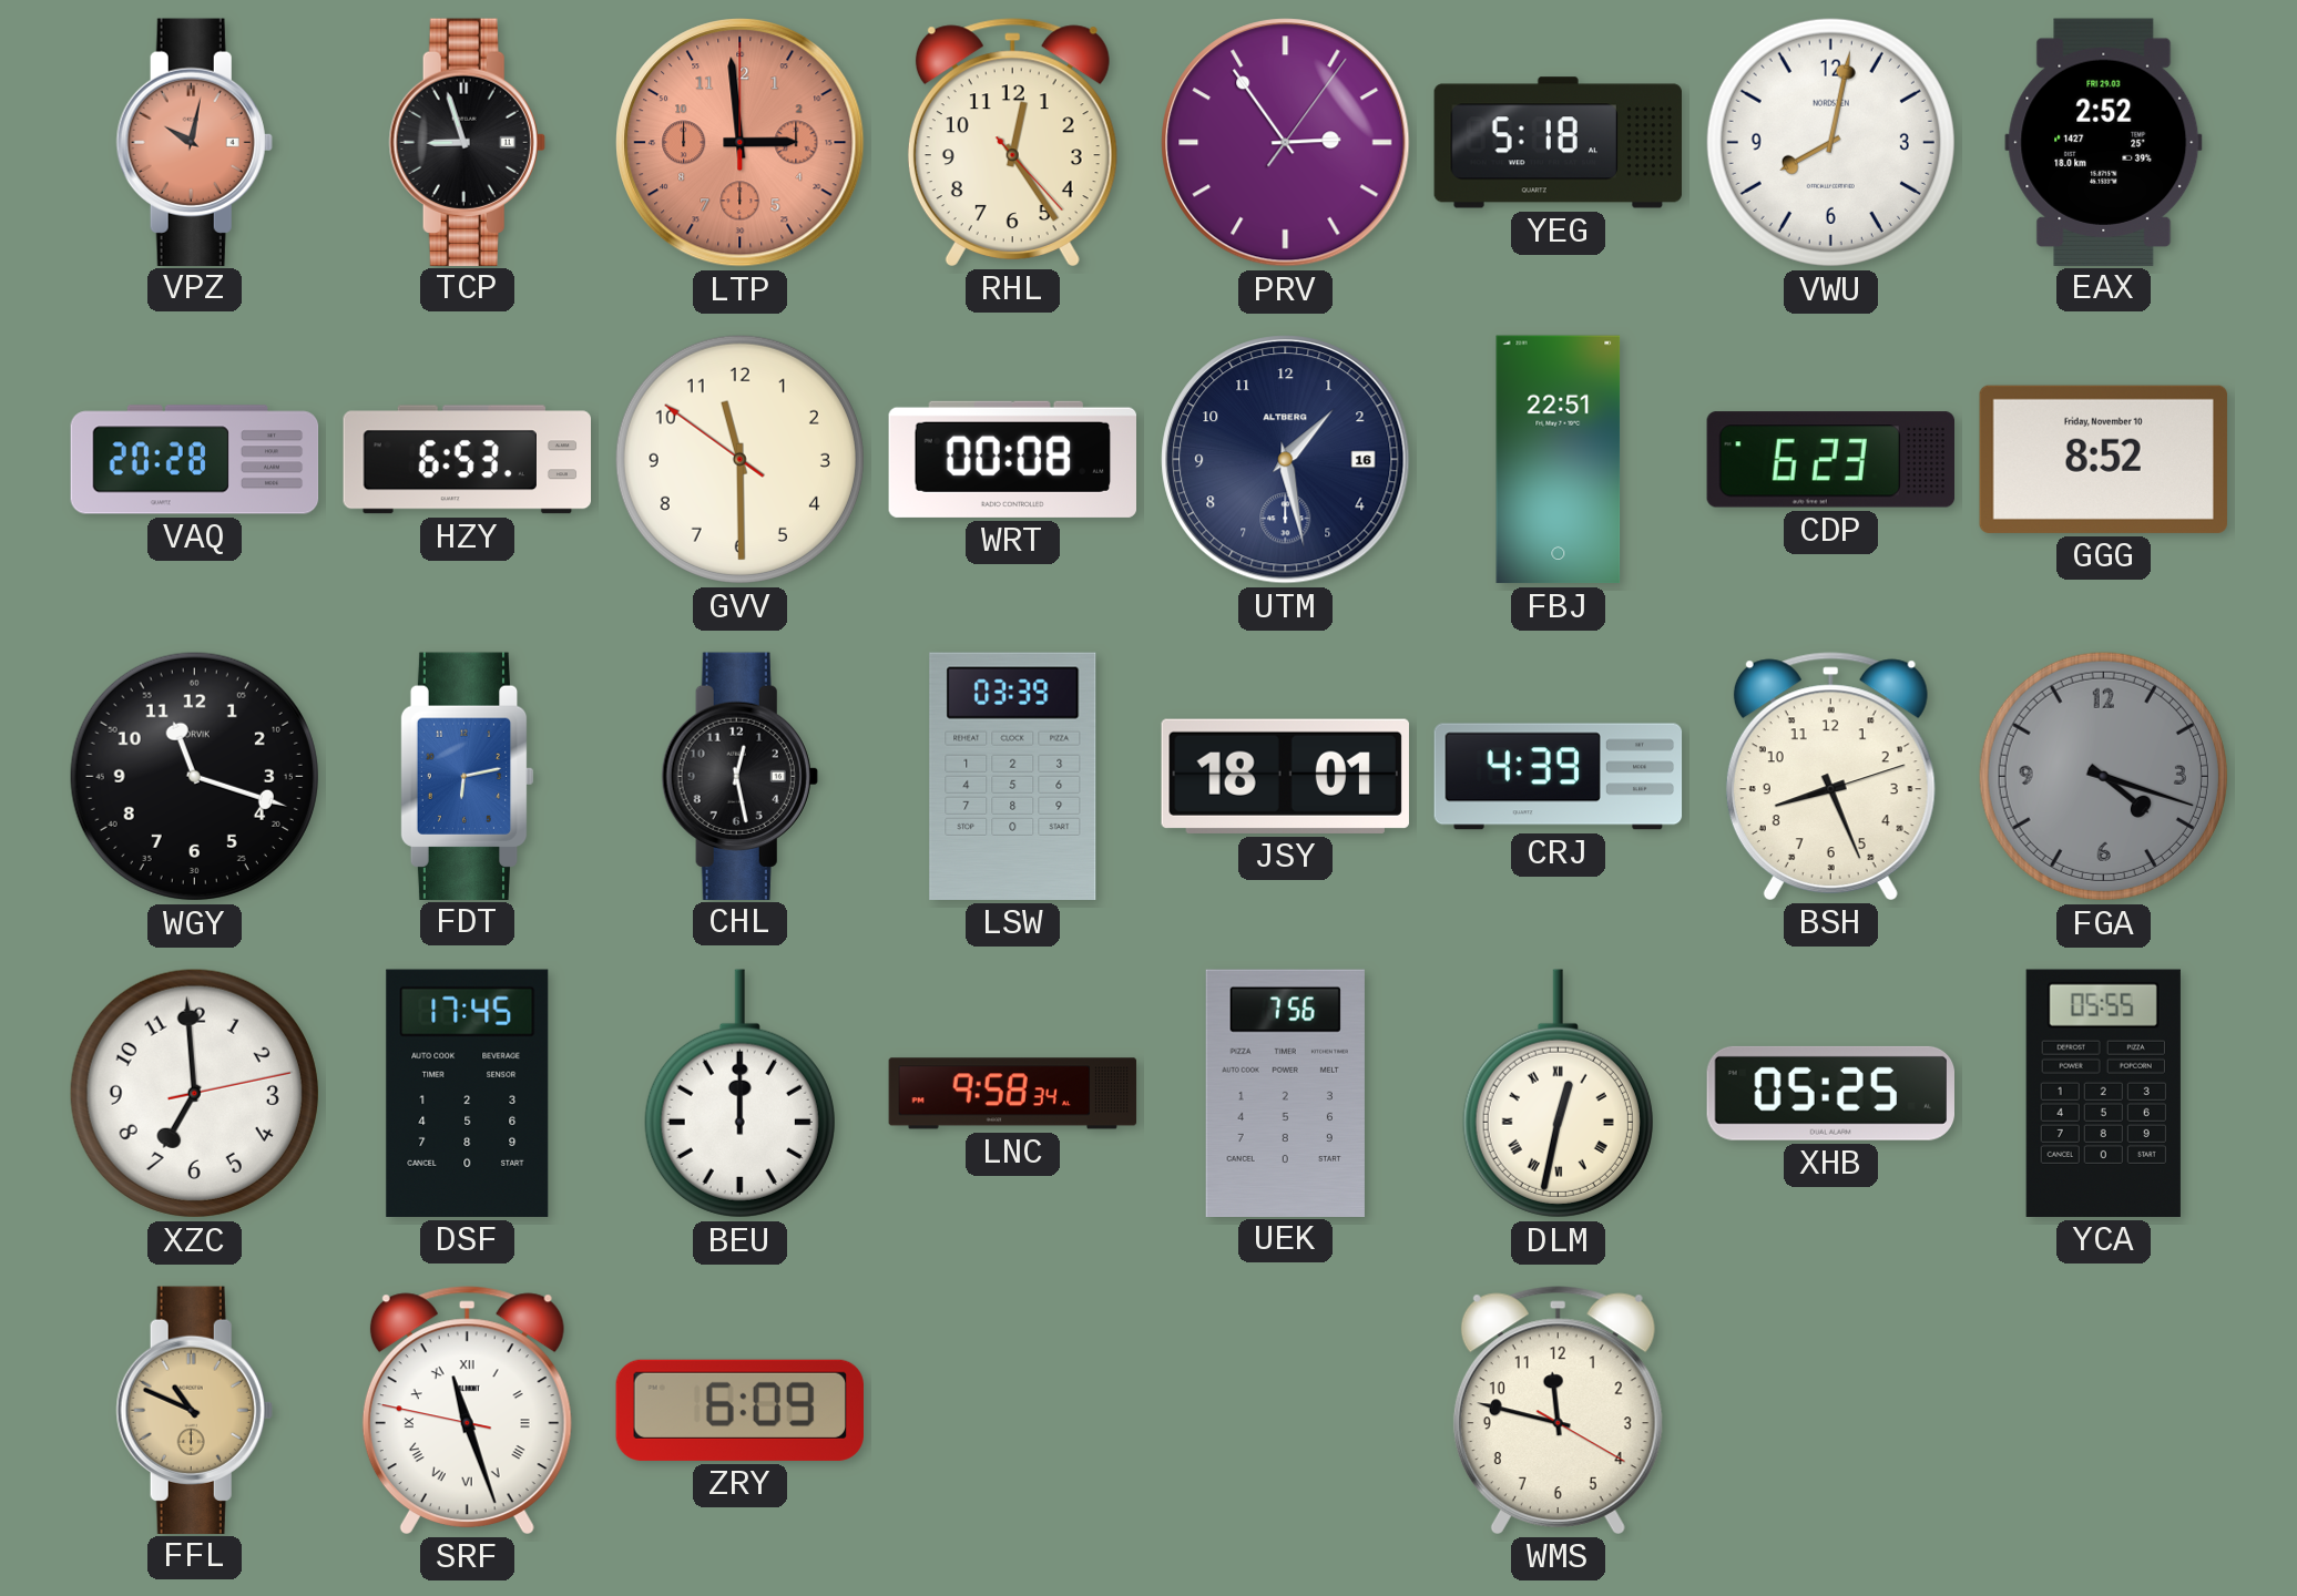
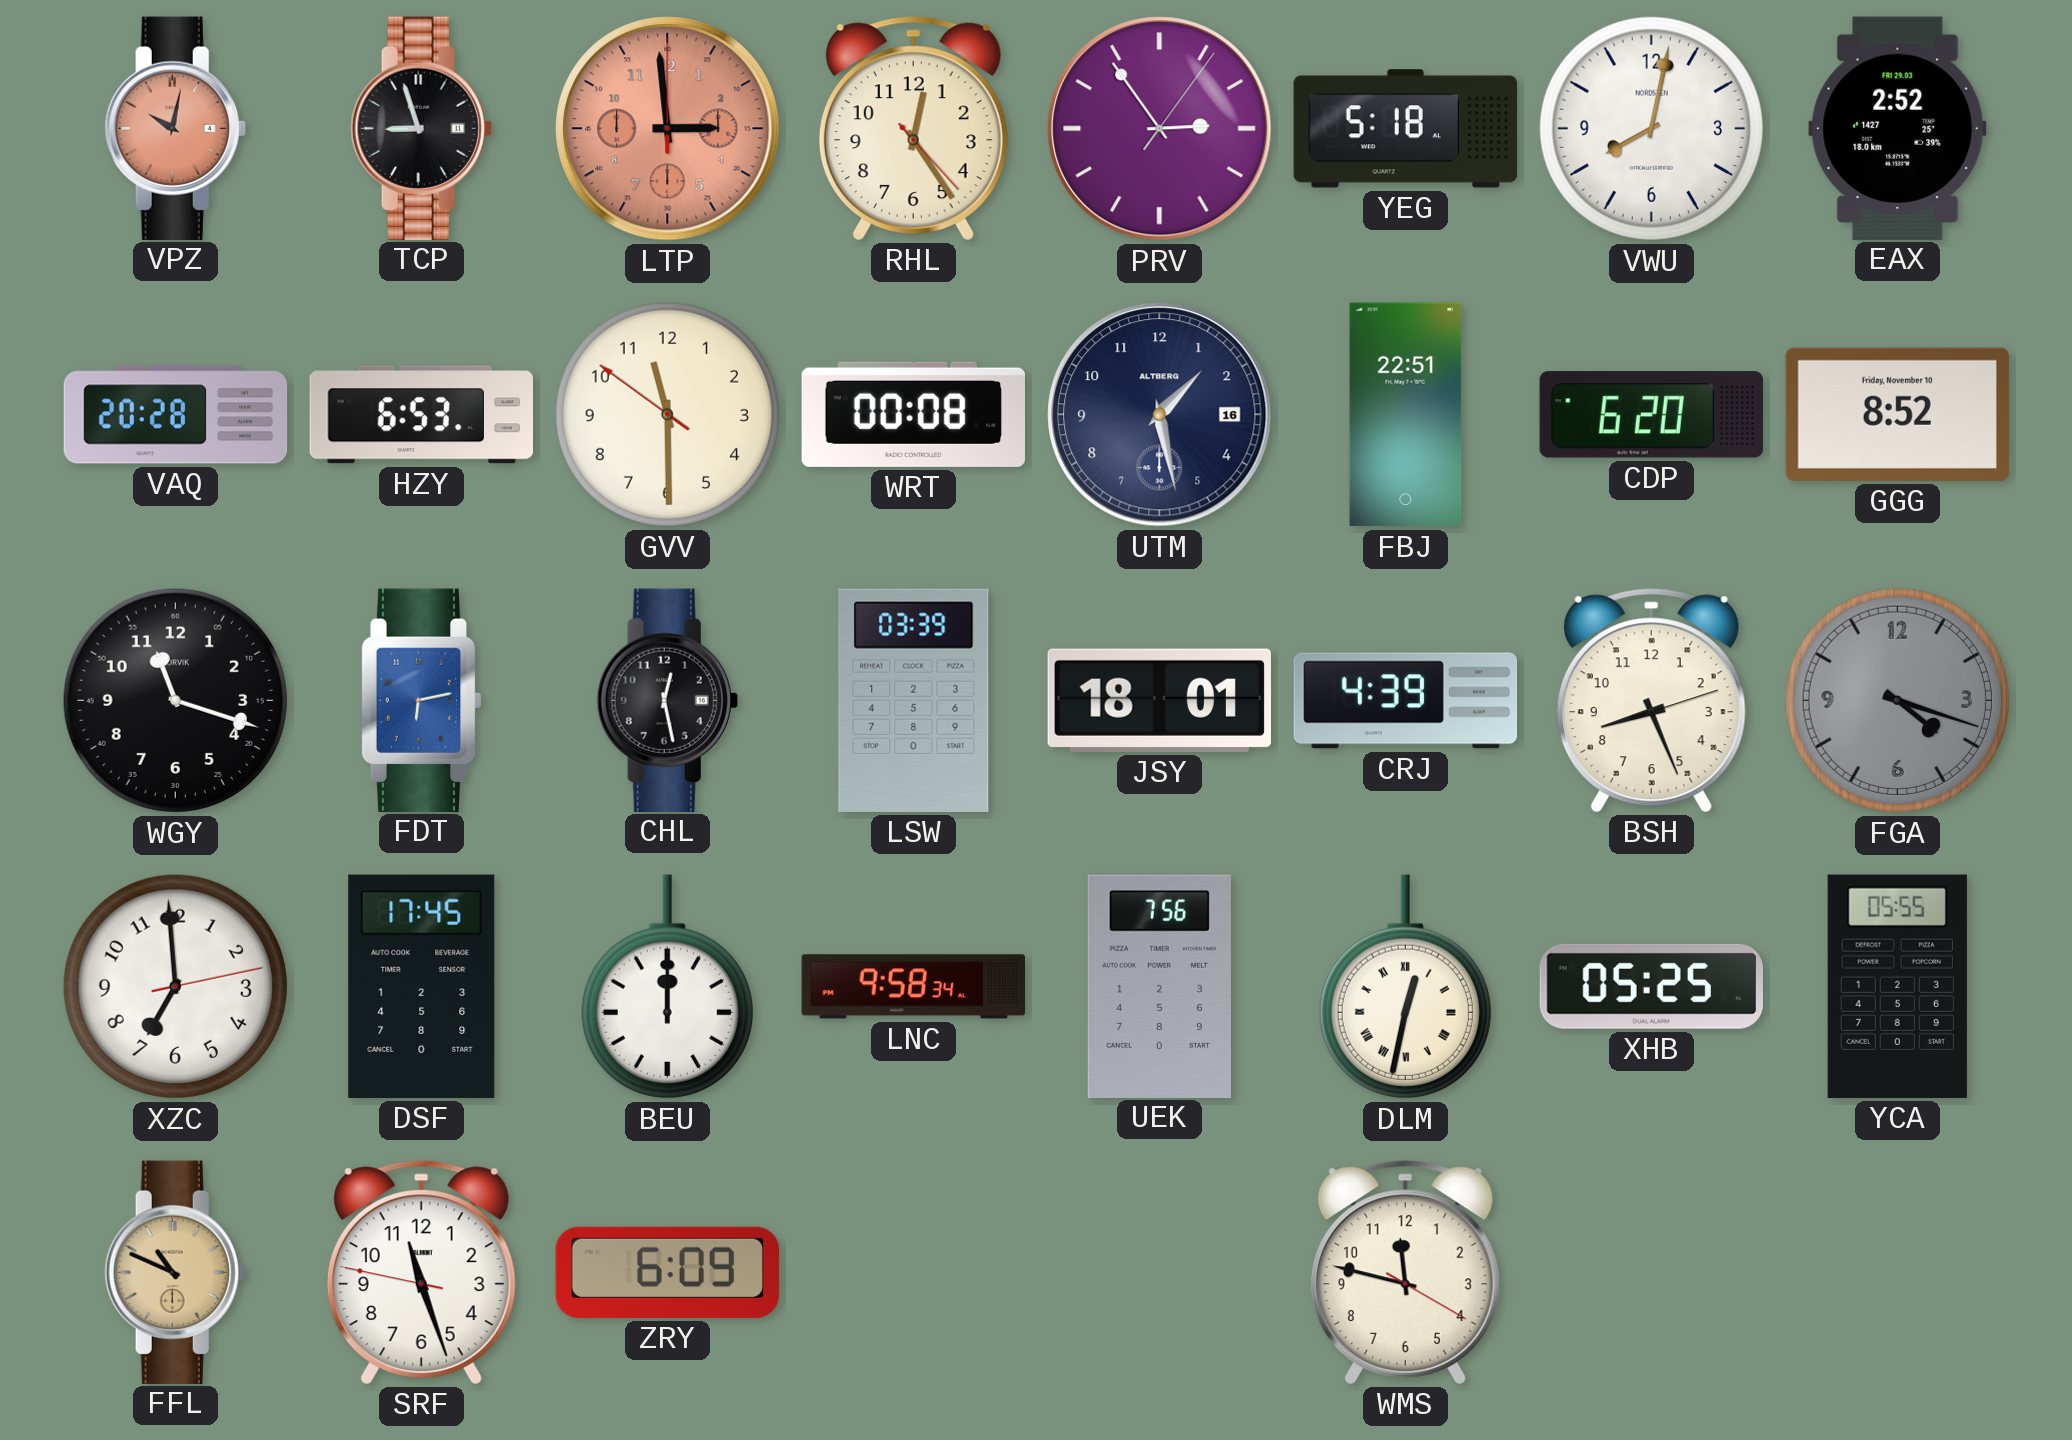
CDP: 6:23 -> 6:20 (1651, 415)
SRF numerals: Roman -> Arabic (421, 1272)
